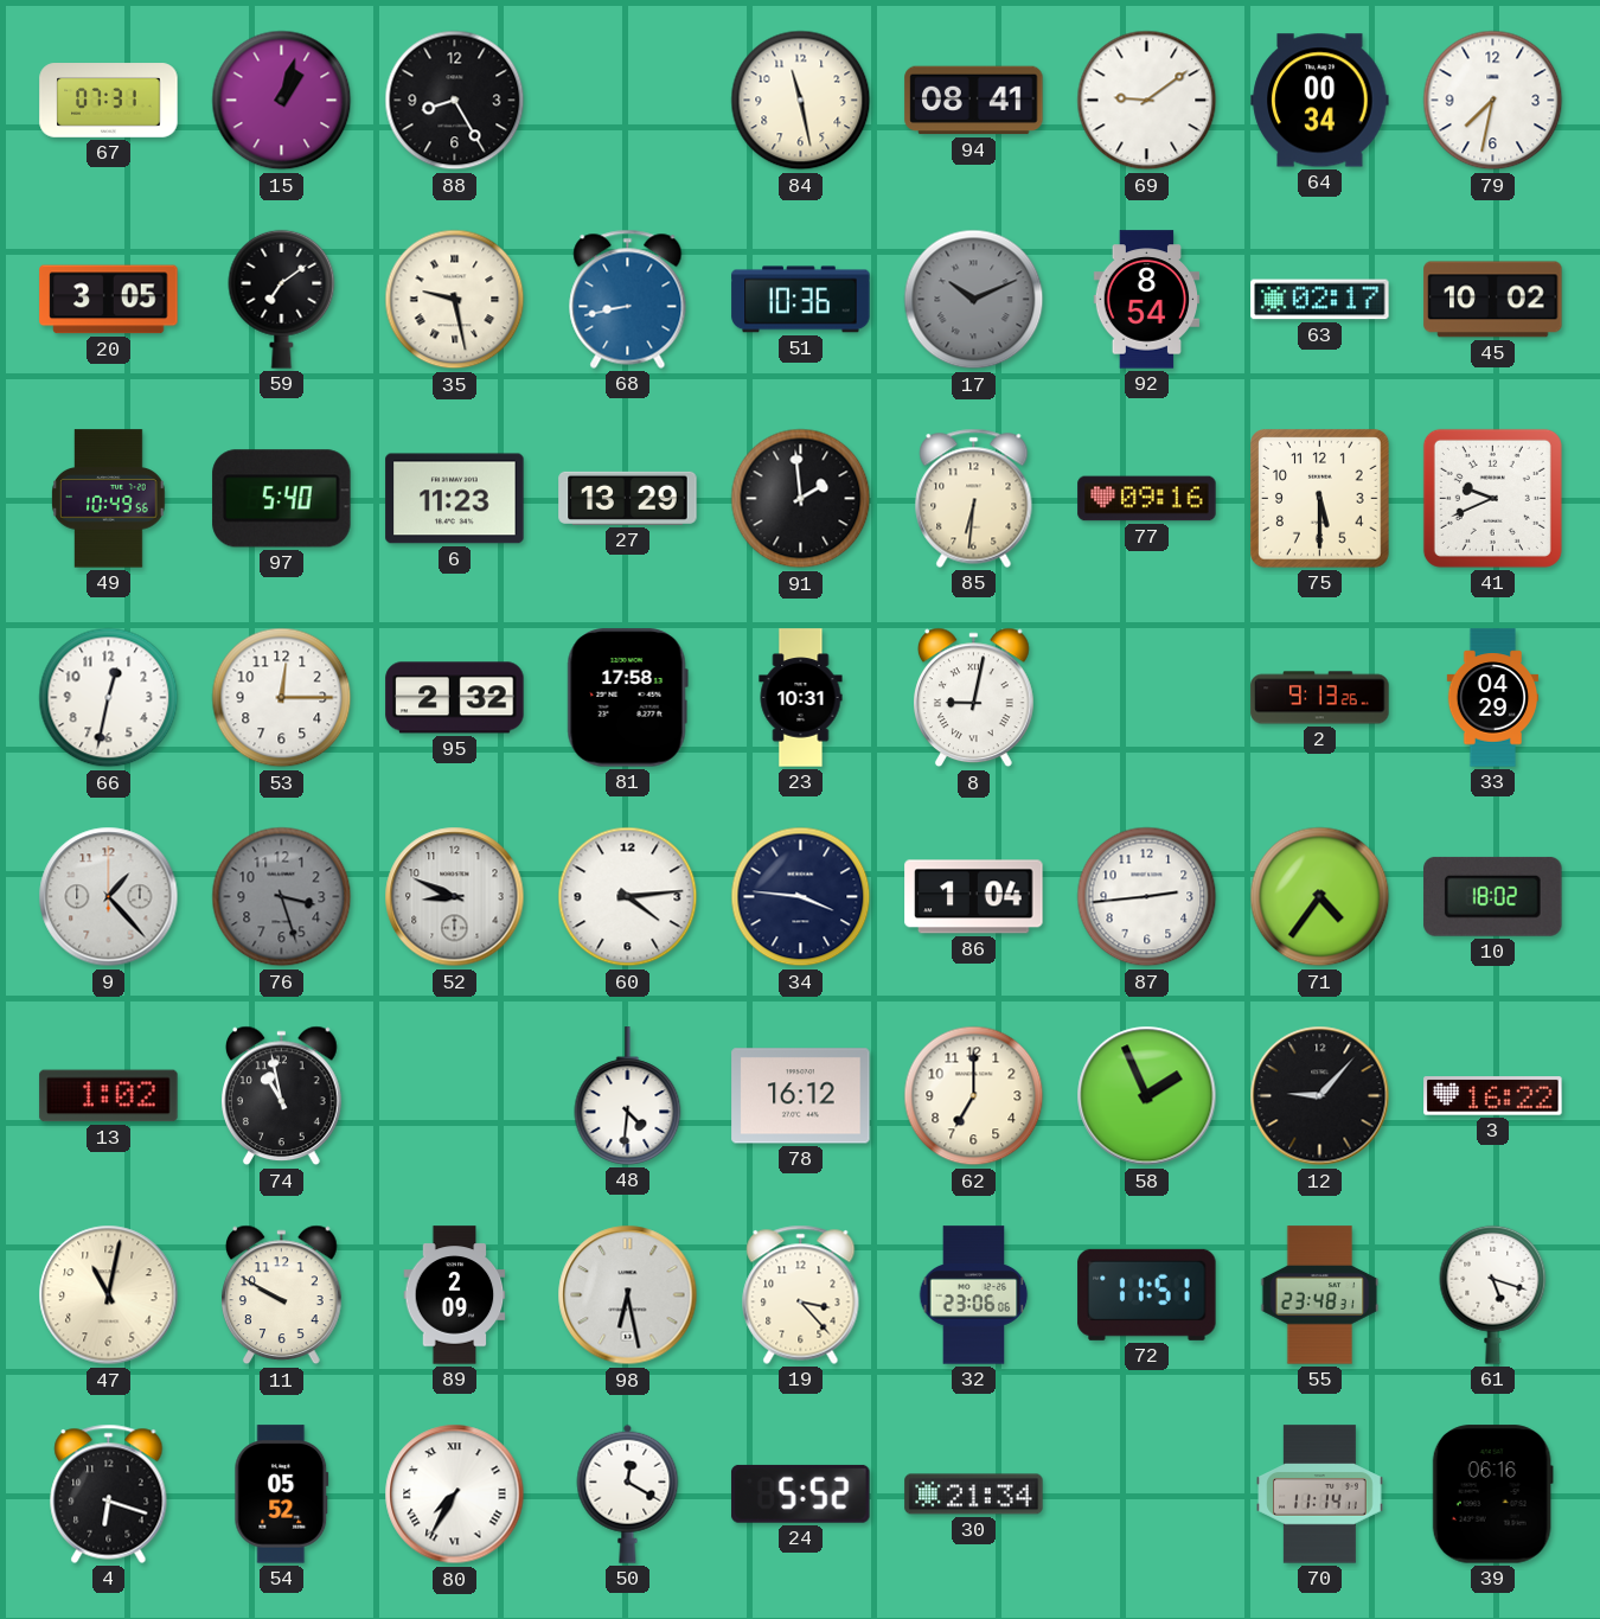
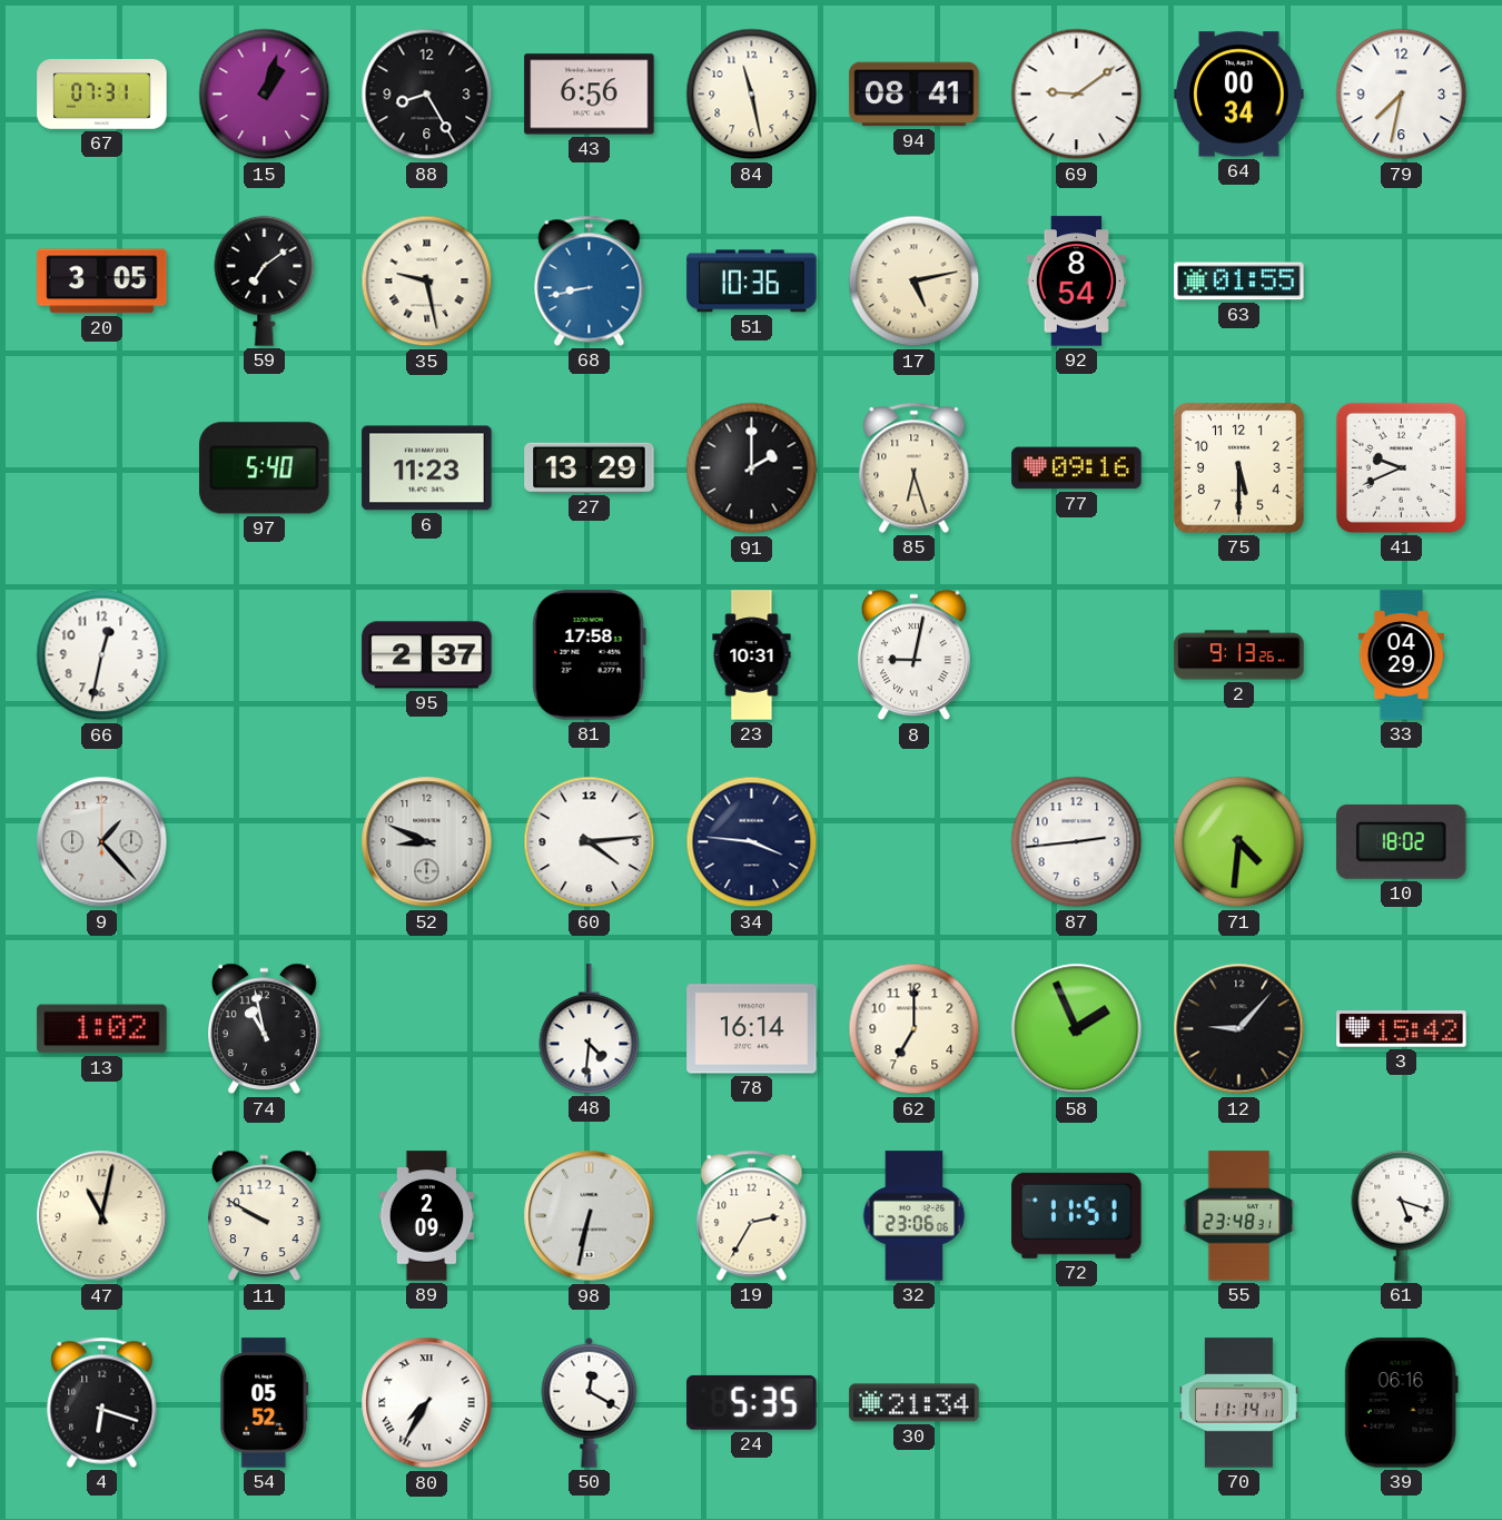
43: none -> 6:56 (590, 95)
17: 10:11 -> 5:13 (915, 282)
17 dial: grey -> cream (915, 282)
63: 02:17 -> 01:55 (1239, 282)
45: 10:02 -> none (1493, 300)
49: 10:49 -> none (109, 499)
91: 1:59 -> 2:00 (752, 468)
85: 6:31 -> 6:27 (915, 467)
53: 12:15 -> none (282, 698)
95: 2:32 -> 2:37 (427, 655)
76: 3:27 -> none (282, 897)
86: 1:04 -> none (974, 897)
71: 4:36 -> 4:31 (1239, 842)
78: 16:12 -> 16:14 (752, 1029)
3: 16:22 -> 15:42 (1402, 1029)
98: 6:28 -> 6:32 (590, 1216)
19: 3:23 -> 2:35 (752, 1215)
24: 5:52 -> 5:35 (752, 1402)
